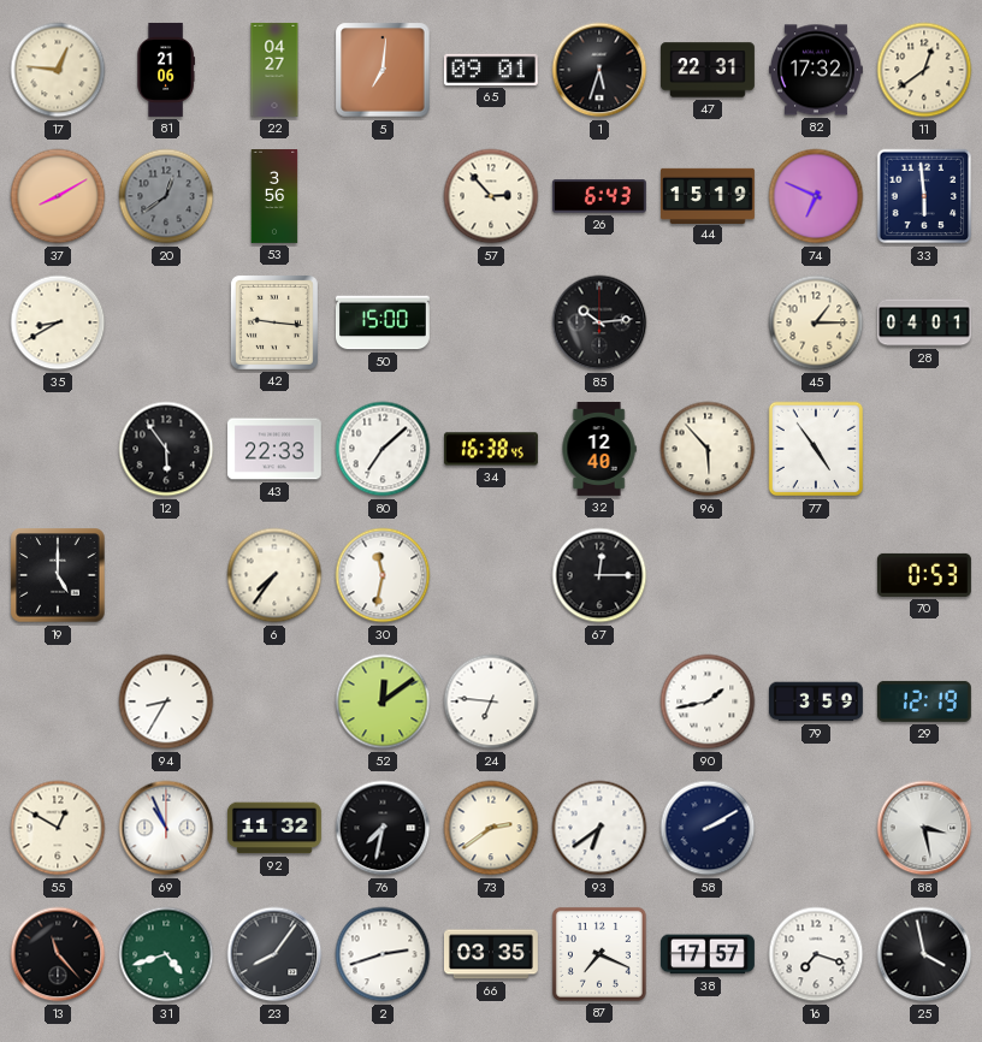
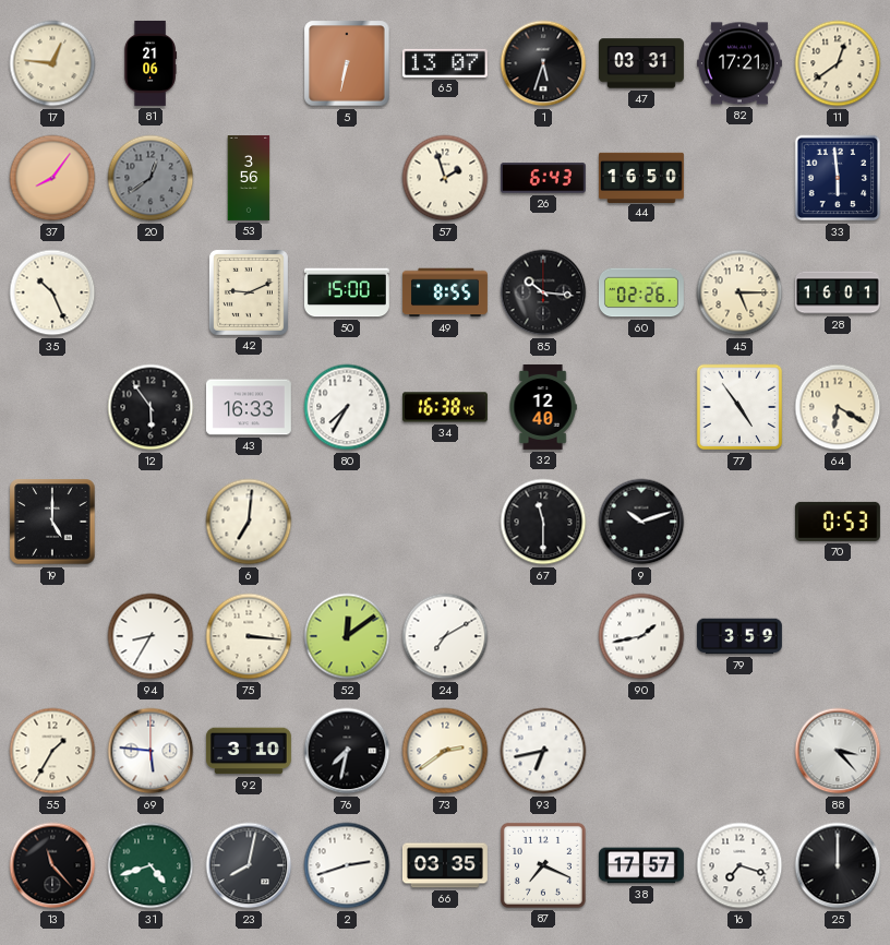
22: 04:27 -> none (274, 70)
5: 7:01 -> 6:32 (347, 63)
65: 09:01 -> 13:07 (445, 63)
47: 22:31 -> 03:31 (641, 63)
82: 17:32 -> 17:21 (739, 63)
37: 8:10 -> 8:06 (52, 178)
57: 2:53 -> 1:57 (445, 178)
44: 15:19 -> 16:50 (641, 177)
74: 6:49 -> none (816, 196)
35: 8:40 -> 10:26 (52, 292)
42: 9:16 -> 9:11 (249, 292)
49: none -> 8:55 (445, 292)
85: 10:14 -> 10:16 (543, 292)
60: none -> 02:26 (641, 292)
45: 1:15 -> 5:15 (739, 292)
28: 04:01 -> 16:01 (838, 292)
43: 22:33 -> 16:33 (249, 407)
80: 7:08 -> 7:35 (347, 407)
96: 5:53 -> none (708, 449)
64: none -> 6:20 (838, 407)
6: 7:36 -> 7:01 (249, 522)
30: 11:32 -> none (383, 575)
67: 12:15 -> 11:30 (543, 522)
9: none -> 10:12 (641, 522)
75: none -> 3:16 (249, 636)
24: 6:46 -> 7:10 (445, 636)
29: 12:19 -> none (924, 701)
55: 12:50 -> 1:35 (52, 751)
69: 10:56 -> 5:46 (151, 751)
92: 11:32 -> 3:10 (249, 751)
93: 6:39 -> 6:43 (543, 751)
58: 2:10 -> none (708, 828)
88: 3:28 -> 3:23 (838, 751)
23: 8:06 -> 8:02 (249, 865)
25: 3:58 -> 12:00 (838, 865)
